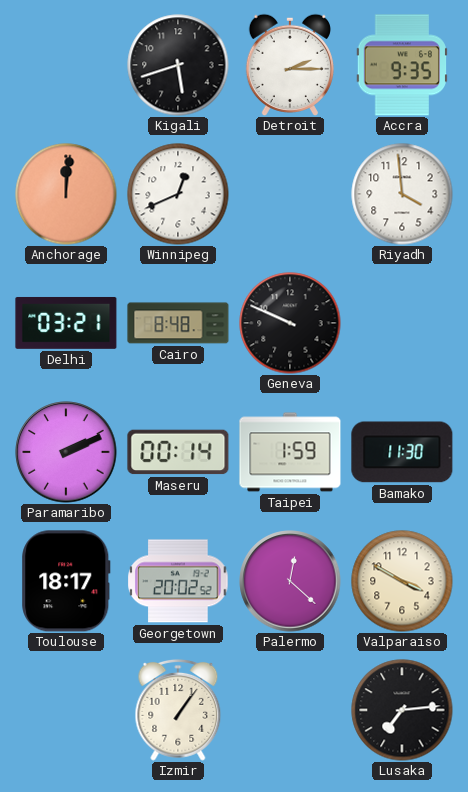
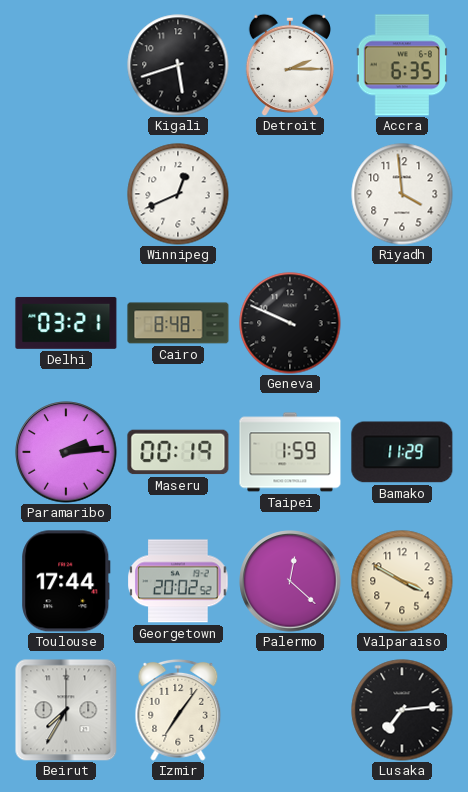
Accra: 9:35 -> 6:35 (402, 65)
Anchorage: 12:01 -> none (66, 194)
Paramaribo: 2:11 -> 2:14 (66, 452)
Maseru: 00:14 -> 00:19 (178, 452)
Bamako: 11:30 -> 11:29 (402, 452)
Toulouse: 18:17 -> 17:44 (66, 581)
Beirut: none -> 7:35 (66, 710)
Izmir: 1:06 -> 7:06 (178, 710)
